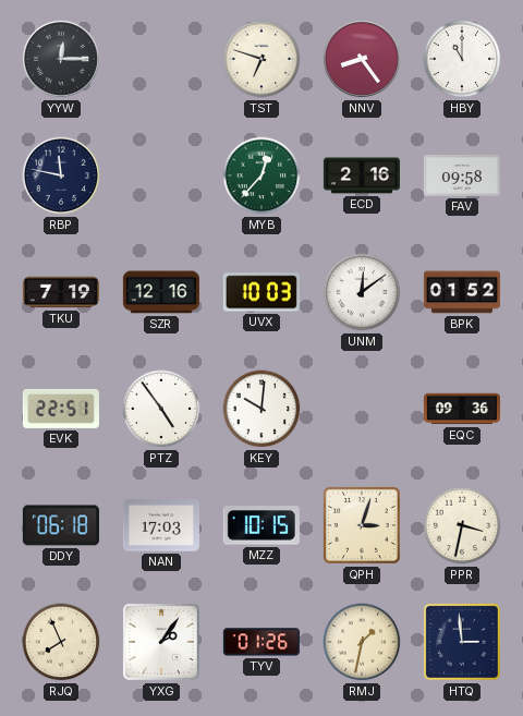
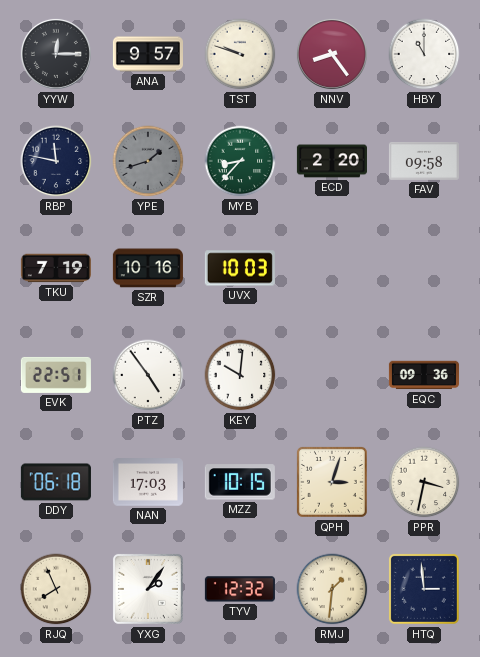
ANA: none -> 9:57 (148, 54)
TST: 6:48 -> 9:48 (240, 54)
YPE: none -> 1:42 (148, 161)
MYB: 12:37 -> 8:37 (240, 161)
ECD: 2:16 -> 2:20 (332, 161)
SZR: 12:16 -> 10:16 (148, 268)
UNM: 12:09 -> none (362, 292)
BPK: 01:52 -> none (462, 292)
TYV: 01:26 -> 12:32 (240, 589)
RMJ: 1:32 -> 1:31 (332, 589)
